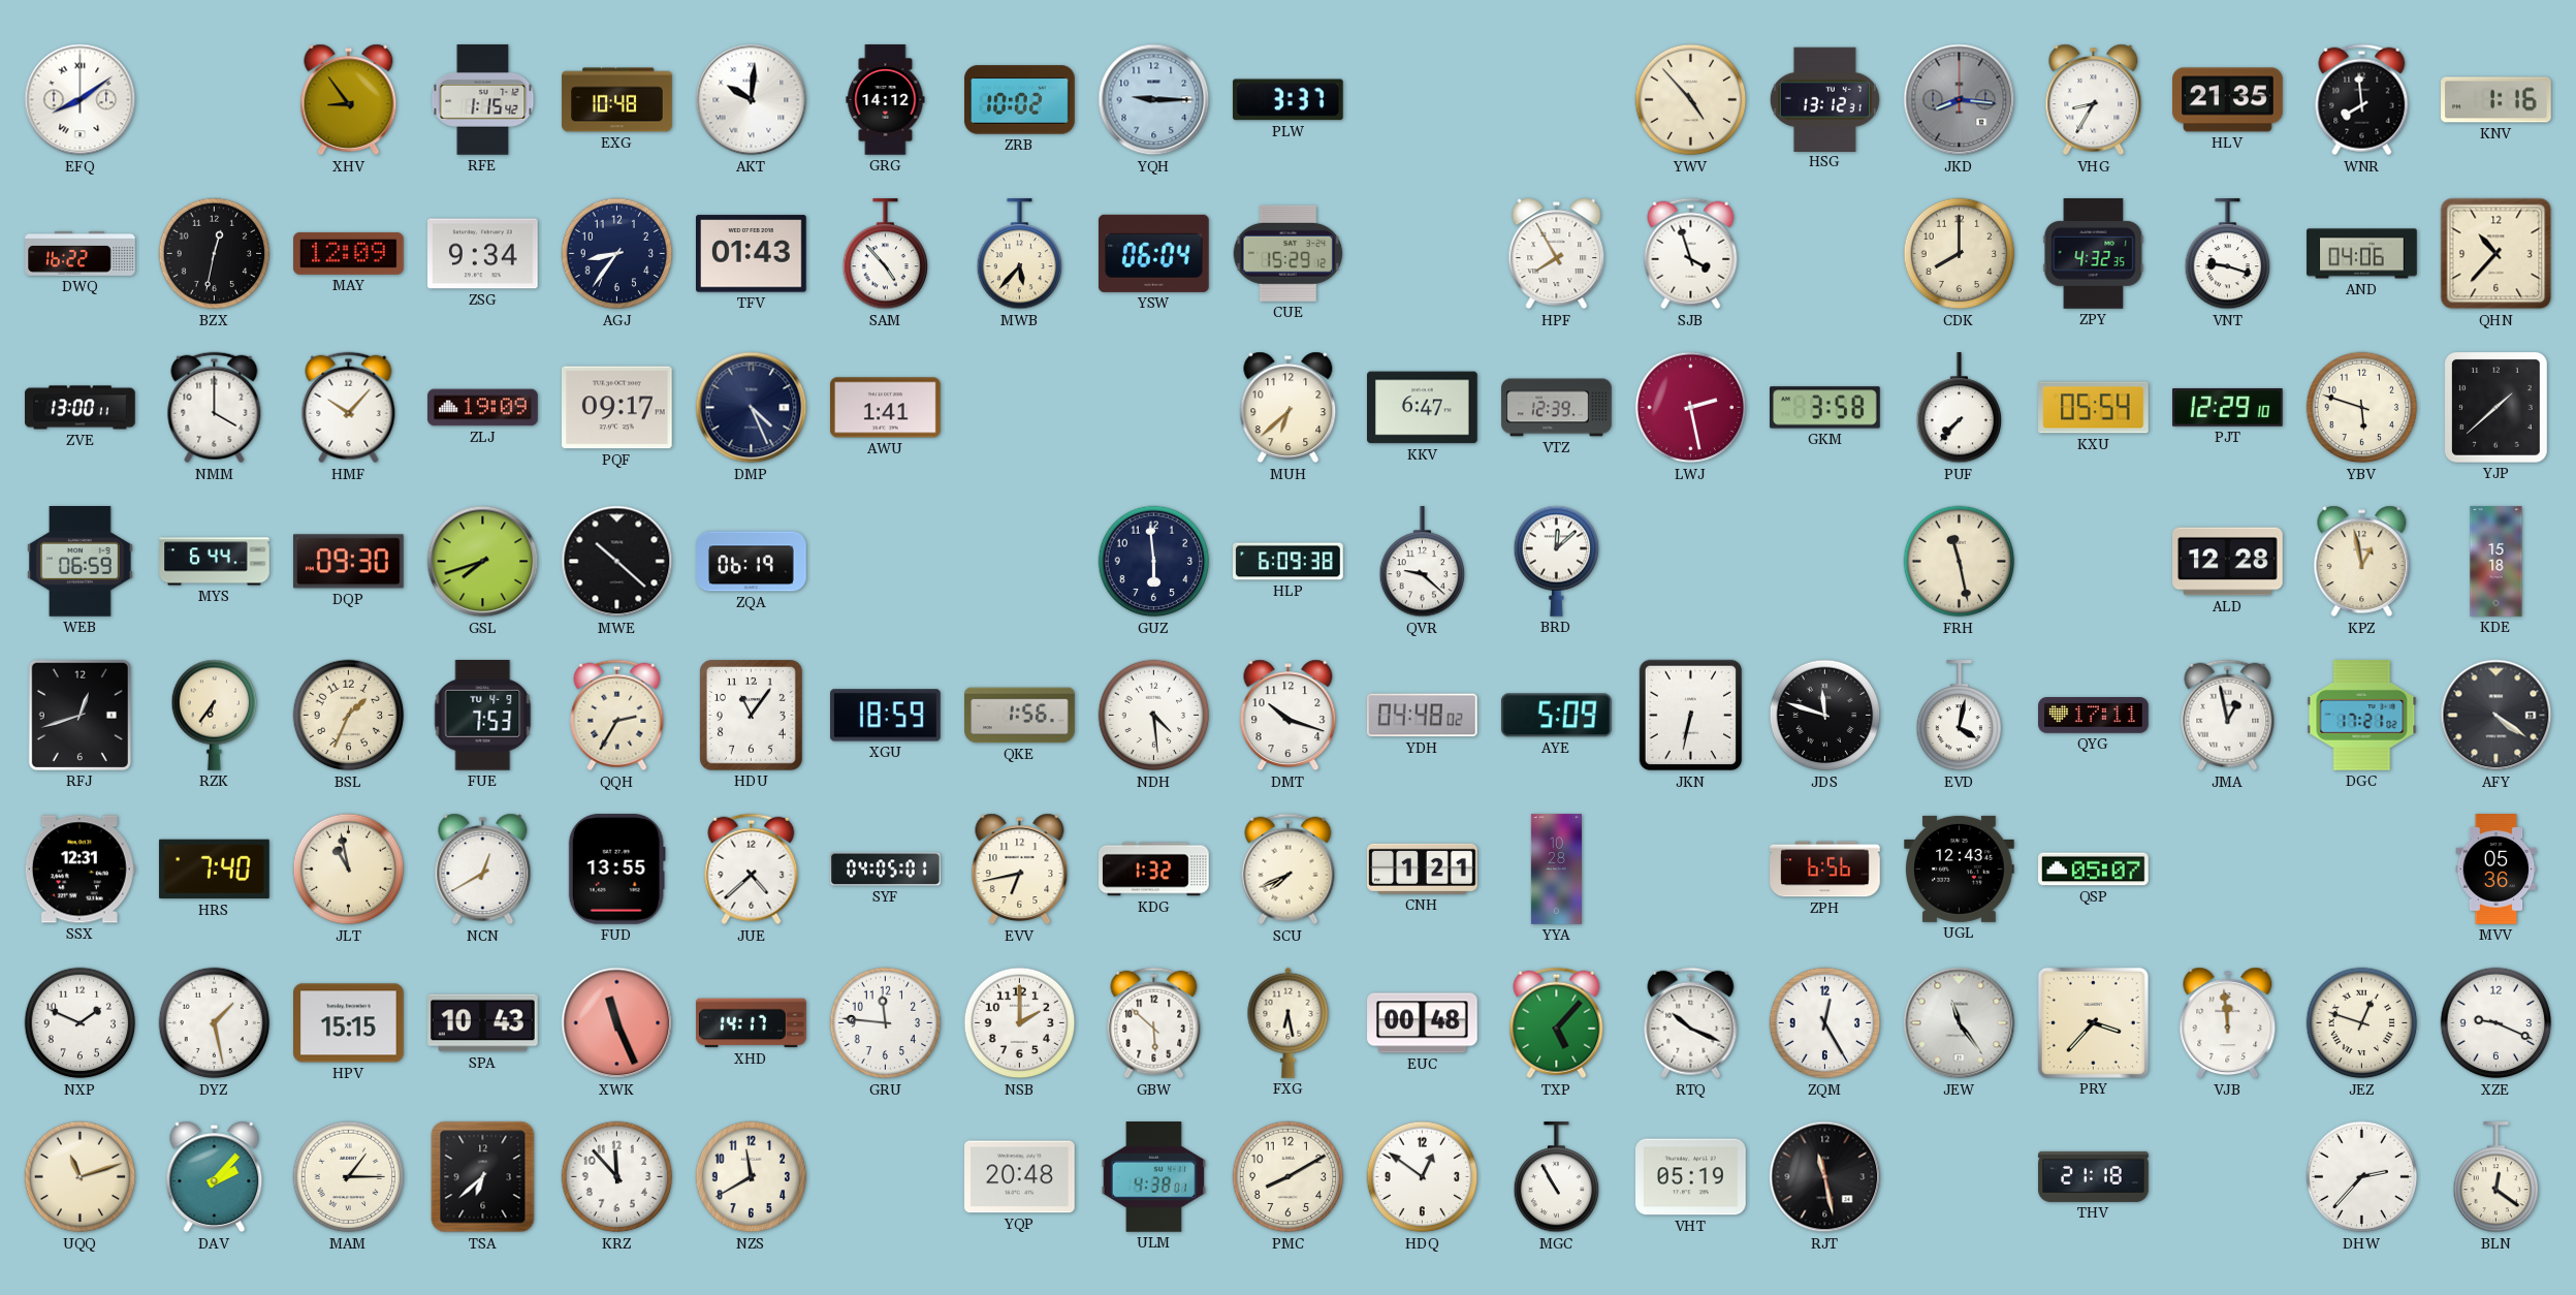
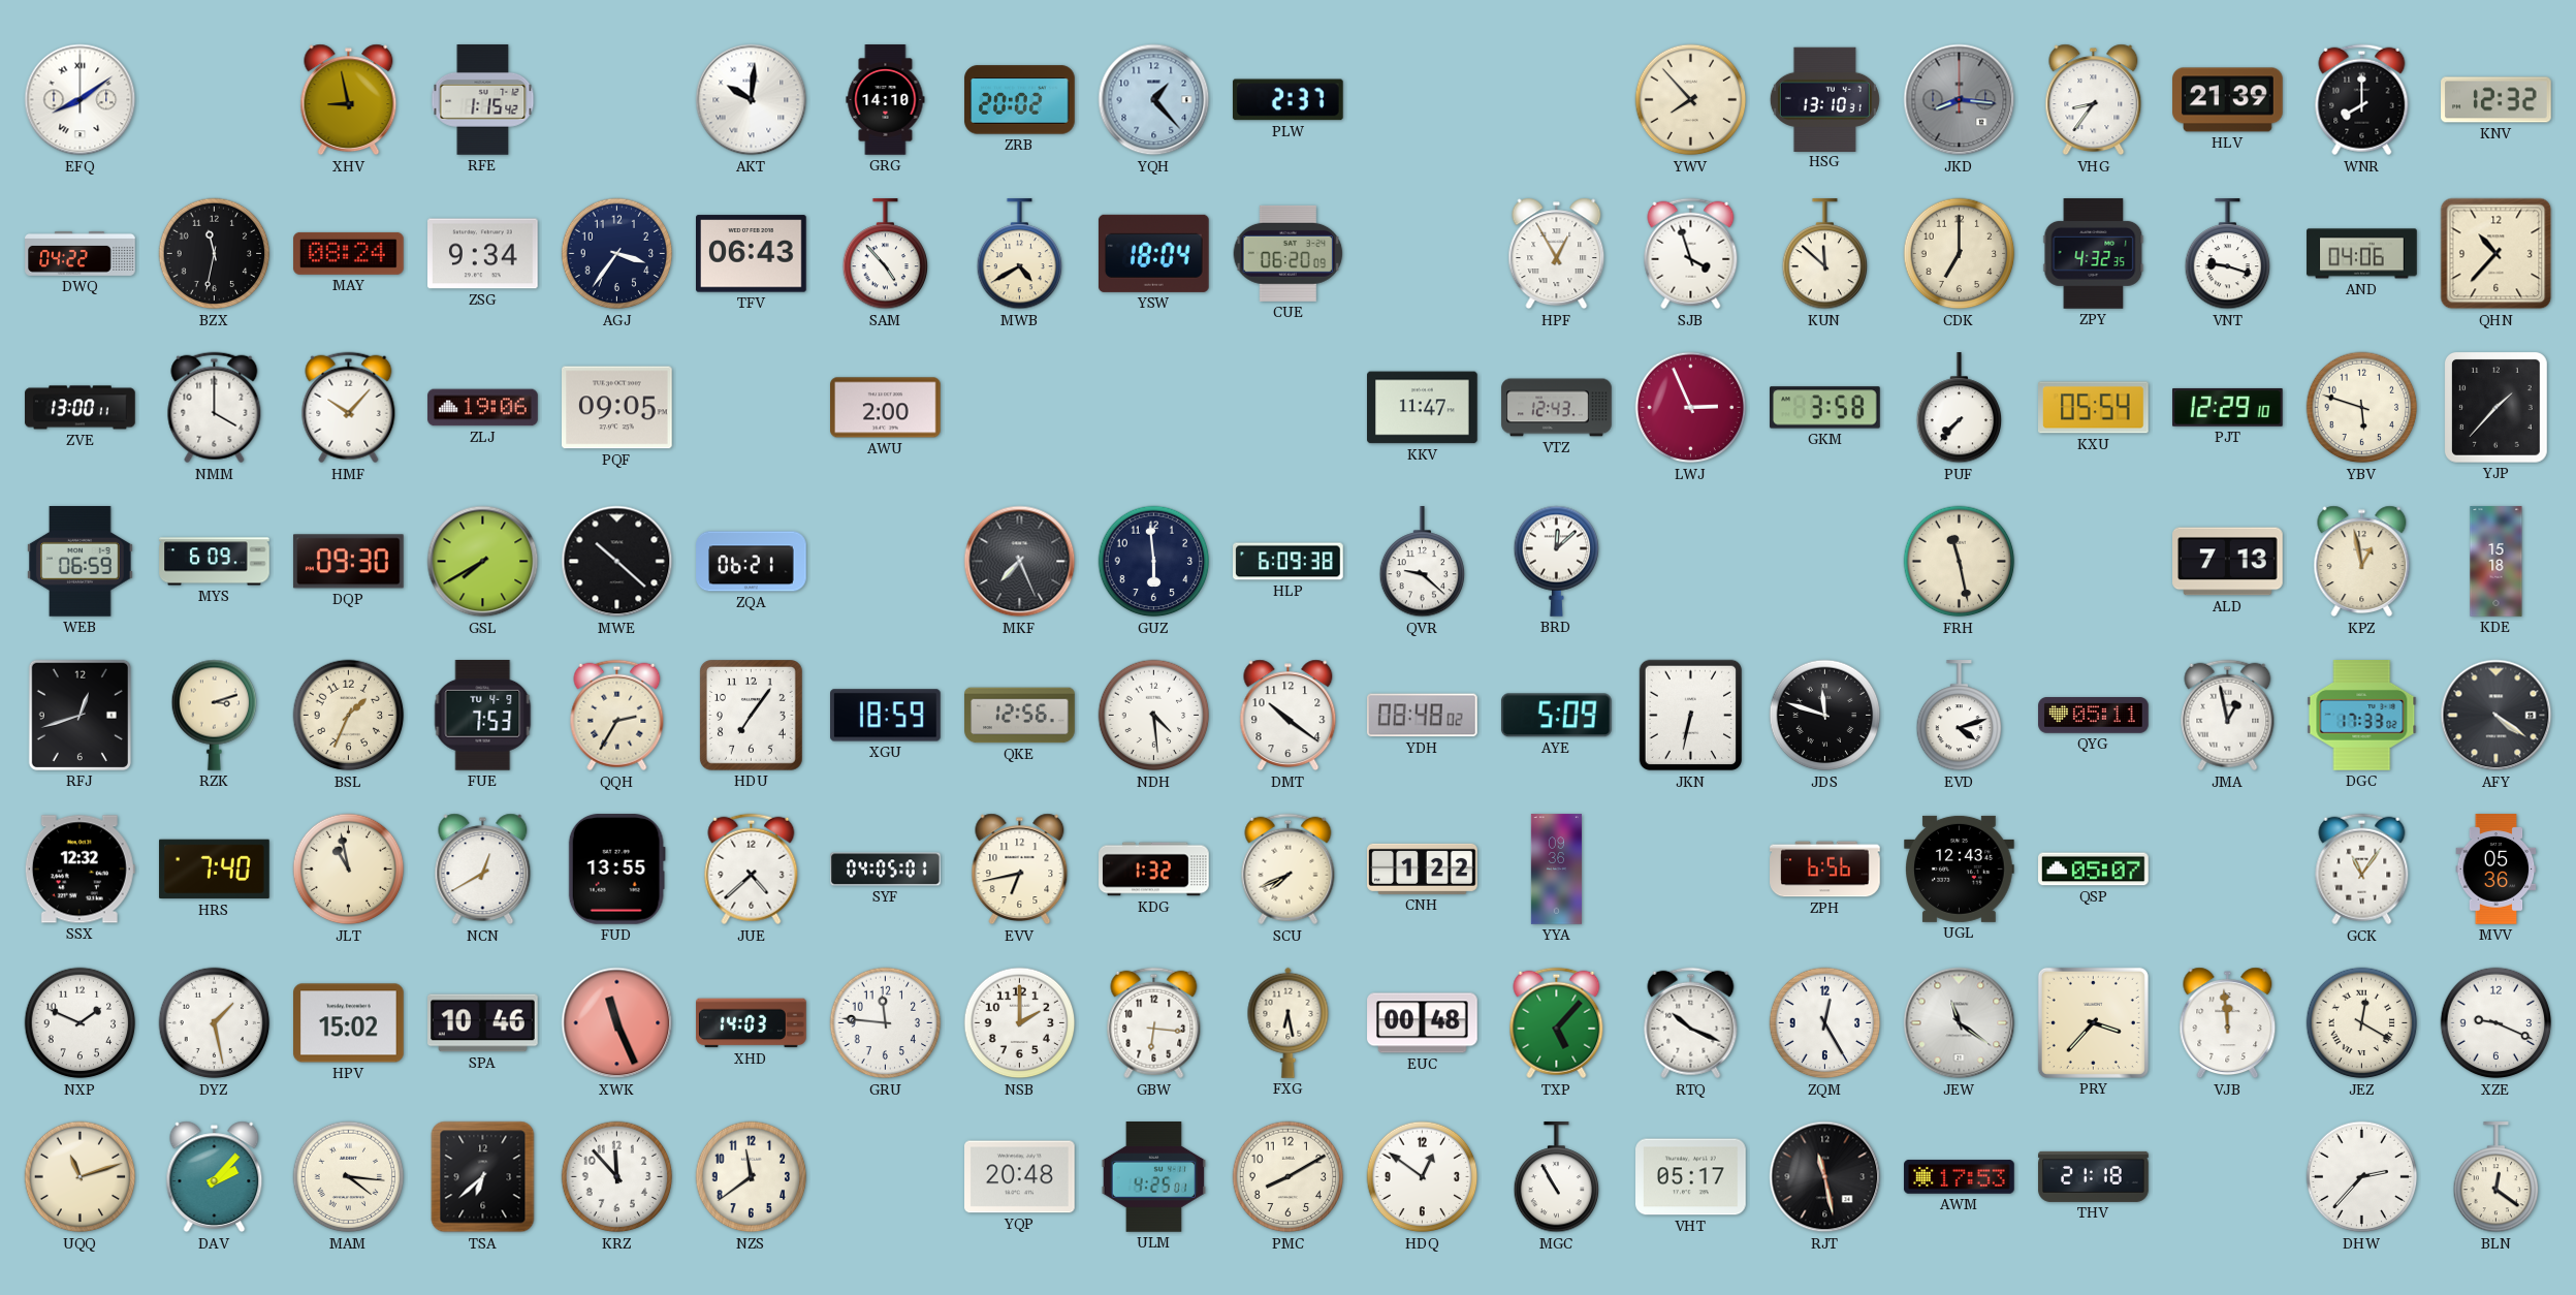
XHV: 8:54 -> 8:58 (349, 100)
EXG: 10:48 -> none (617, 100)
GRG: 14:12 -> 14:10 (886, 100)
ZRB: 10:02 -> 20:02 (1020, 100)
YQH: 9:15 -> 1:23 (1154, 100)
PLW: 3:37 -> 2:37 (1287, 100)
YWV: 4:53 -> 7:53 (1691, 100)
HSG: 13:12 -> 13:10 (1824, 99)
VHG: 8:35 -> 8:36 (2094, 100)
HLV: 21:35 -> 21:39 (2228, 100)
WNR: 7:59 -> 8:00 (2362, 100)
KNV: 1:16 -> 12:32 (2497, 100)
DWQ: 16:22 -> 04:22 (81, 253)
BZX: 12:32 -> 11:32 (215, 254)
MAY: 12:09 -> 08:24 (349, 253)
AGJ: 8:36 -> 3:36 (617, 254)
TFV: 01:43 -> 06:43 (752, 254)
MWB: 5:37 -> 4:40 (1020, 254)
YSW: 06:04 -> 18:04 (1153, 253)
CUE: 15:29 -> 06:20 (1289, 253)
HPF: 7:55 -> 12:55 (1557, 254)
KUN: none -> 11:52 (1825, 254)
CDK: 8:00 -> 7:00 (1960, 254)
ZLJ: 19:09 -> 19:06 (483, 408)
PQF: 09:17 -> 09:05 (617, 408)
DMP: 4:26 -> none (752, 408)
AWU: 1:41 -> 2:00 (886, 408)
MUH: 6:38 -> none (1289, 408)
KKV: 6:47 -> 11:47 (1423, 408)
VTZ: 12:39 -> 12:43 (1557, 408)
LWJ: 2:28 -> 2:56 (1691, 408)
YJP: 1:38 -> 1:37 (2495, 408)
MYS: 6:44 -> 6:09 (215, 562)
GSL: 7:42 -> 7:40 (483, 562)
ZQA: 06:19 -> 06:21 (752, 562)
MKF: none -> 7:26 (1020, 562)
ALD: 12:28 -> 7:13 (2228, 562)
RZK: 6:36 -> 3:12 (215, 715)
HDU: 11:06 -> 7:06 (751, 716)
QKE: 1:56 -> 12:56 (1020, 716)
DMT: 10:18 -> 10:21 (1289, 716)
YDH: 04:48 -> 08:48 (1422, 716)
EVD: 4:02 -> 4:12 (1960, 716)
QYG: 17:11 -> 05:11 (2094, 716)
DGC: 17:21 -> 17:33 (2362, 716)
SSX: 12:31 -> 12:32 (79, 870)
CNH: 1:21 -> 1:22 (1423, 868)
YYA: 10:28 -> 09:36 (1556, 870)
GCK: none -> 11:06 (2362, 870)
HPV: 15:15 -> 15:02 (349, 1023)
SPA: 10:43 -> 10:46 (483, 1023)
XHD: 14:17 -> 14:03 (752, 1023)
GBW: 5:52 -> 6:16 (1154, 1023)
JEW: 11:24 -> 11:21 (1960, 1023)
JEZ: 12:48 -> 12:20 (2362, 1023)
MAM: 1:15 -> 4:16 (349, 1177)
NZS: 11:40 -> 11:39 (752, 1177)
ULM: 4:38 -> 4:25 (1154, 1177)
VHT: 05:19 -> 05:17 (1691, 1177)
AWM: none -> 17:53 (1960, 1177)
